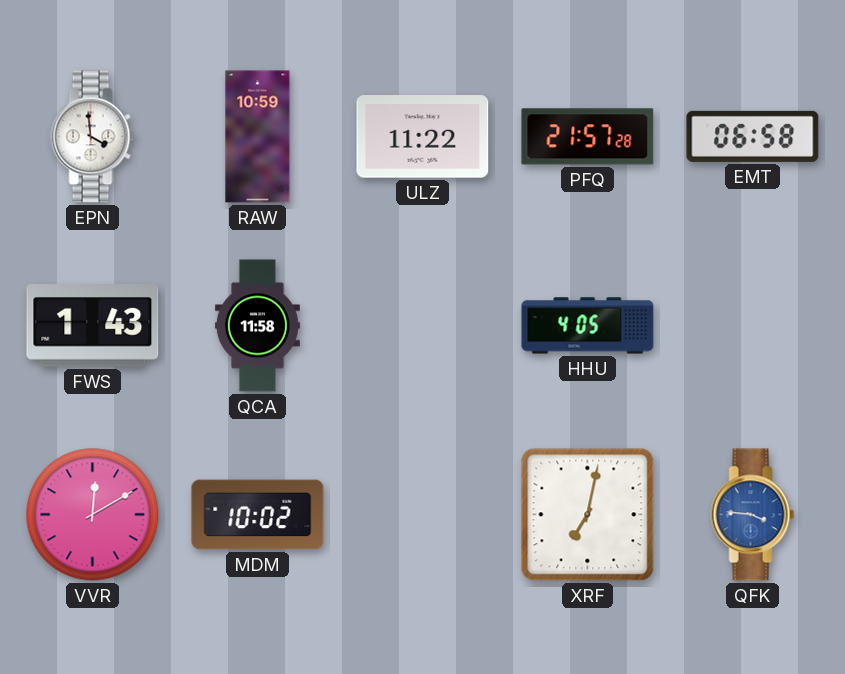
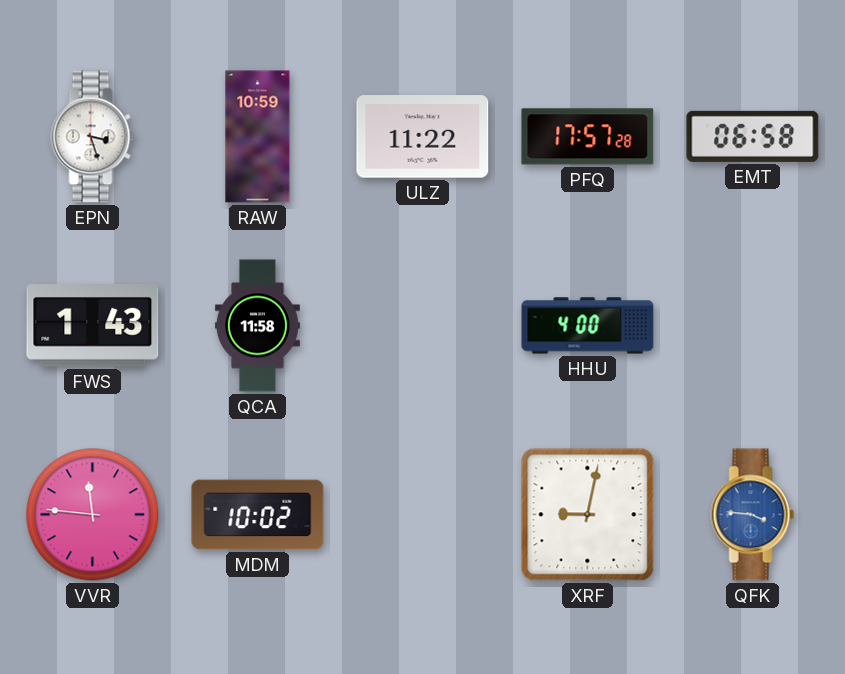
EPN: 3:59 -> 3:27 (93, 137)
PFQ: 21:57 -> 17:57 (588, 137)
HHU: 4:05 -> 4:00 (588, 326)
VVR: 12:10 -> 11:46 (93, 515)
XRF: 7:02 -> 9:02 (588, 515)
